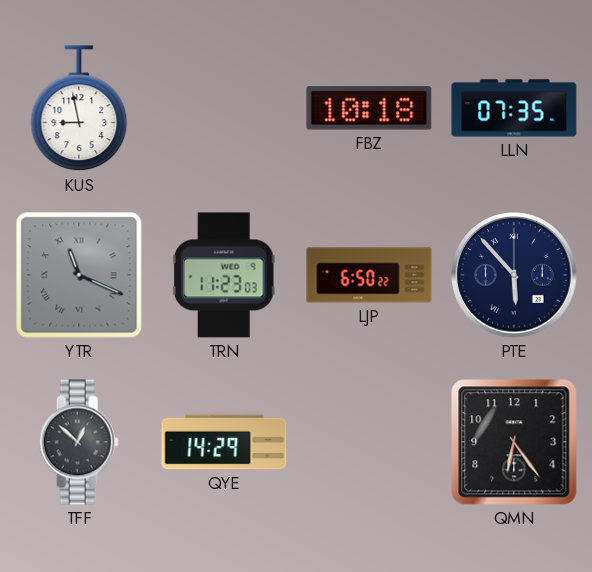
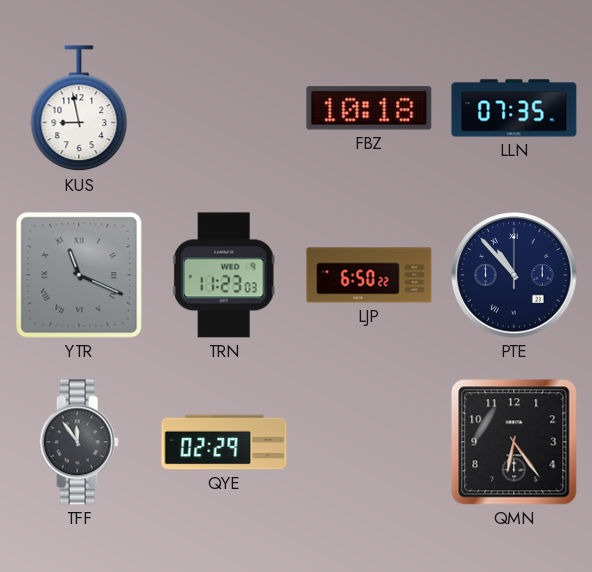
PTE: 5:53 -> 10:53 (514, 275)
TFF: 12:52 -> 11:54 (79, 442)
QYE: 14:29 -> 02:29 (224, 442)
